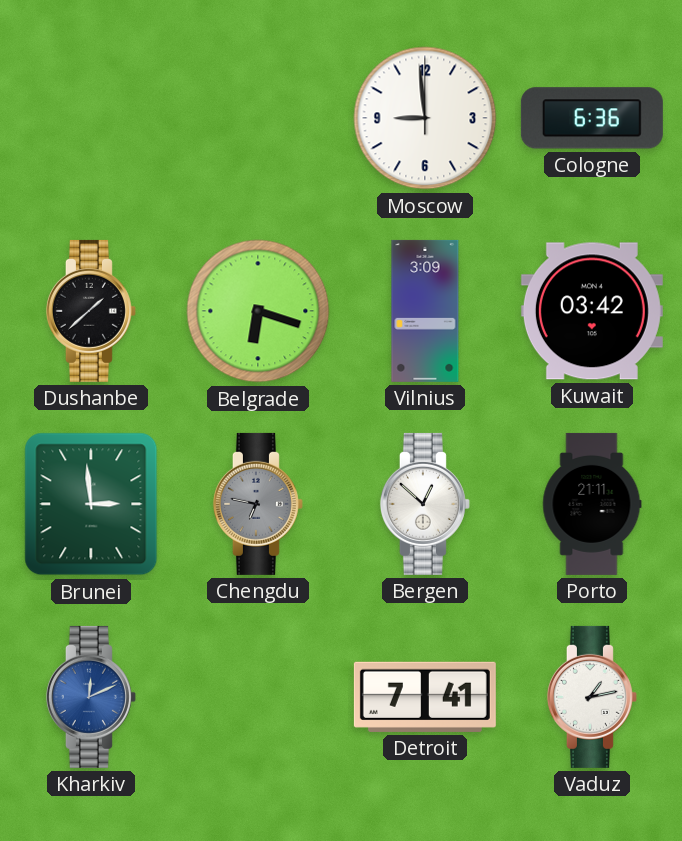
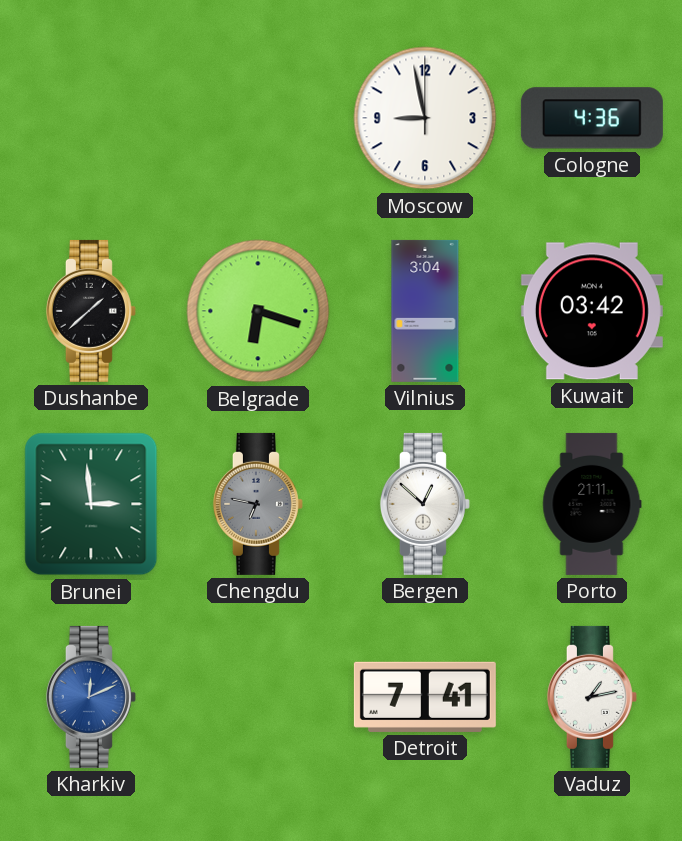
Moscow: 8:59 -> 8:58 (425, 118)
Cologne: 6:36 -> 4:36 (592, 118)
Vilnius: 3:09 -> 3:04 (425, 311)
